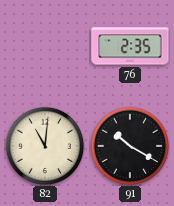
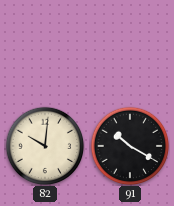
76: 2:35 -> none (130, 46)
82: 11:01 -> 10:01 (45, 146)
